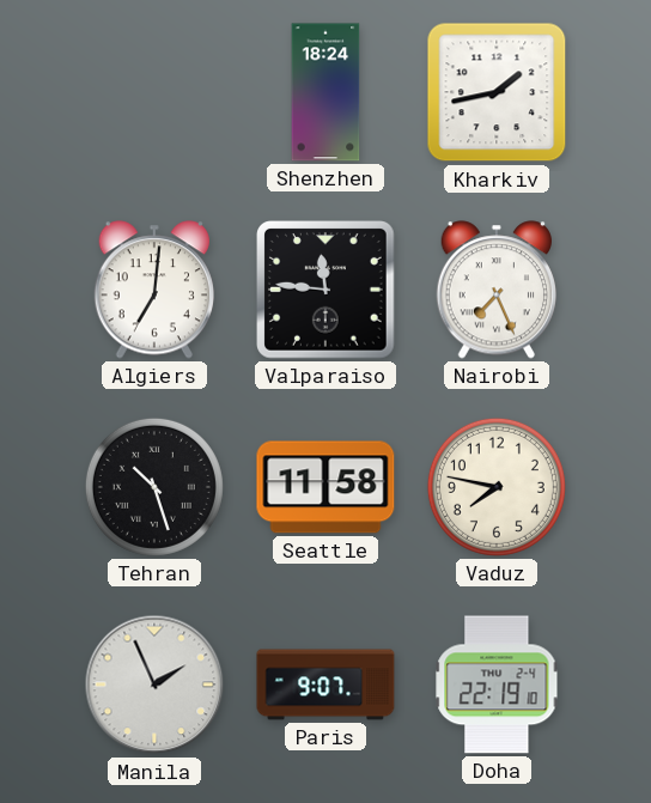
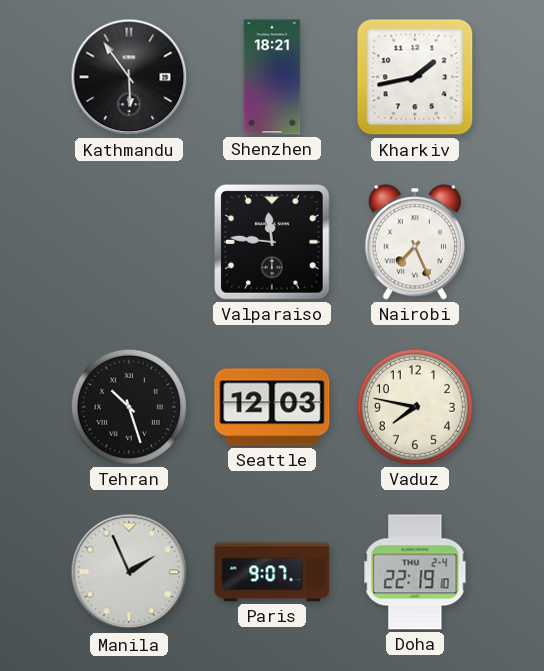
Kathmandu: none -> 5:54 (129, 77)
Shenzhen: 18:24 -> 18:21 (272, 77)
Algiers: 7:01 -> none (153, 290)
Seattle: 11:58 -> 12:03 (272, 407)
